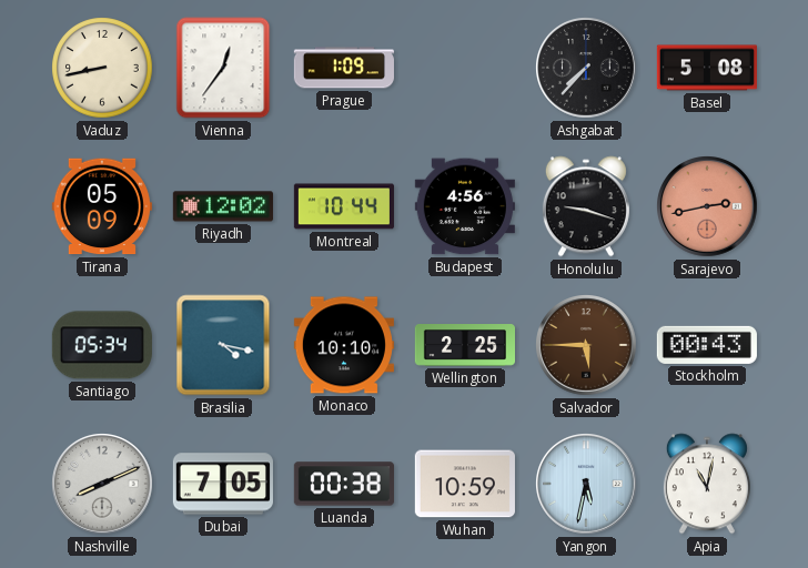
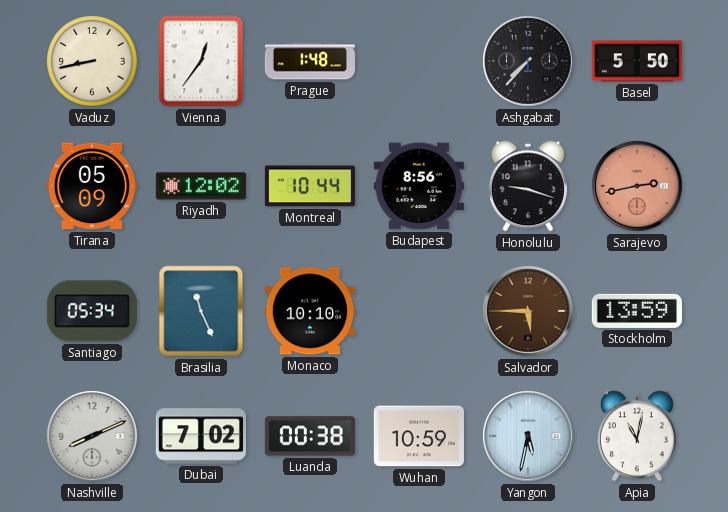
Prague: 1:09 -> 1:48 (310, 61)
Basel: 5:08 -> 5:50 (637, 61)
Budapest: 4:56 -> 8:56 (419, 186)
Brasilia: 4:17 -> 11:26 (201, 311)
Wellington: 2:25 -> none (464, 346)
Stockholm: 00:43 -> 13:59 (637, 311)
Dubai: 7:05 -> 7:02 (201, 436)
